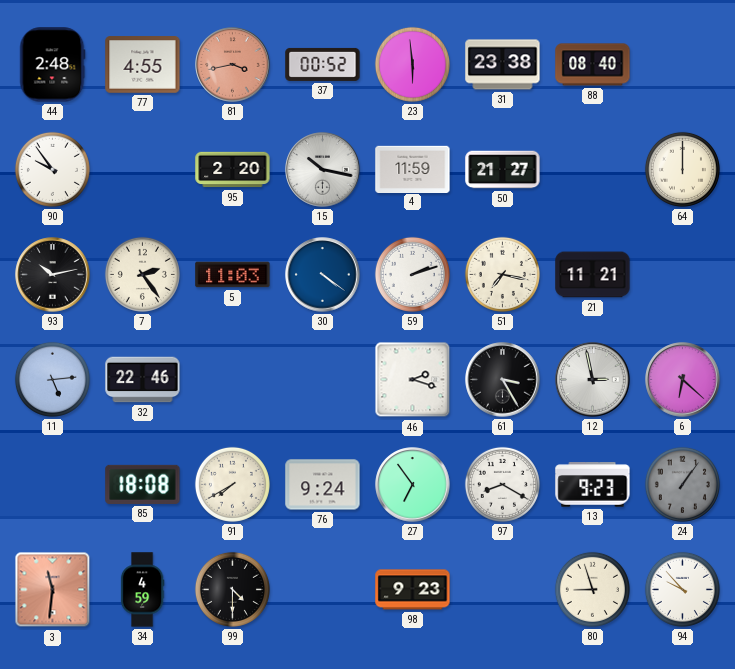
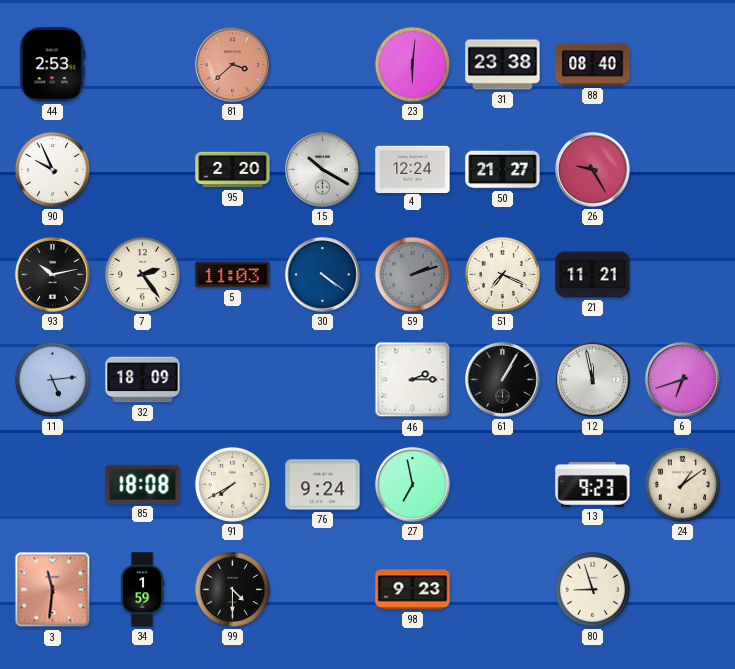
44: 2:48 -> 2:53 (53, 65)
77: 4:55 -> none (143, 65)
81: 3:43 -> 3:38 (233, 65)
37: 00:52 -> none (323, 64)
23: 5:59 -> 6:01 (412, 64)
90: 9:54 -> 9:56 (52, 169)
15: 10:17 -> 10:20 (323, 170)
4: 11:59 -> 12:24 (413, 169)
26: none -> 9:25 (593, 170)
64: 12:00 -> none (682, 169)
59 dial: white -> grey (412, 274)
51: 7:17 -> 7:19 (502, 274)
32: 22:46 -> 18:09 (143, 380)
46: 2:18 -> 2:15 (413, 380)
61: 3:25 -> 1:05 (503, 380)
12: 2:58 -> 11:58 (593, 380)
6: 6:22 -> 6:42 (683, 380)
27: 6:54 -> 6:58 (413, 485)
97: 8:20 -> none (502, 484)
24: 1:06 -> 1:09 (682, 484)
24 dial: grey -> cream (682, 484)
34: 4:59 -> 1:59 (142, 590)
94: 9:53 -> none (682, 589)
